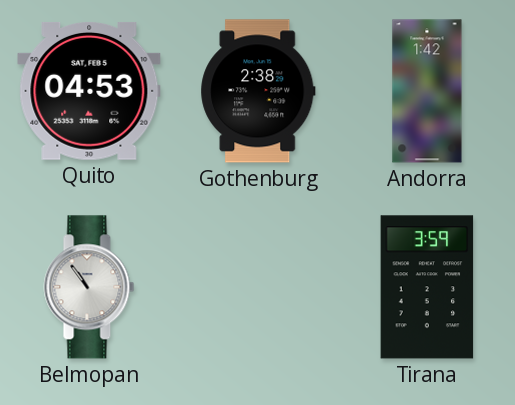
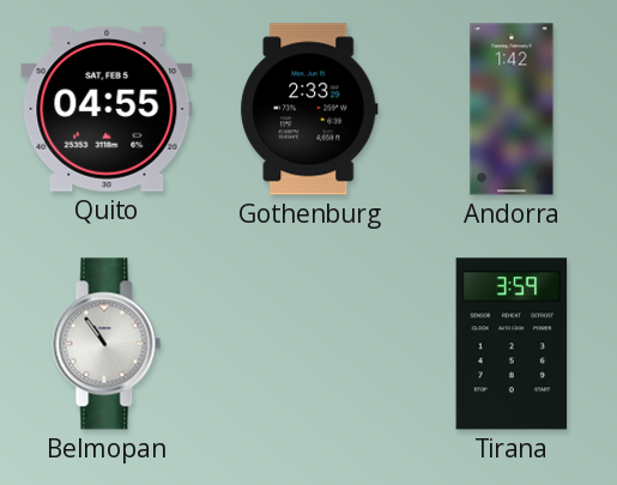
Quito: 04:53 -> 04:55 (107, 109)
Gothenburg: 2:38 -> 2:33 (309, 109)
